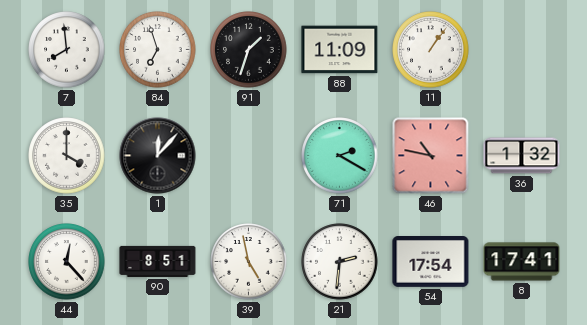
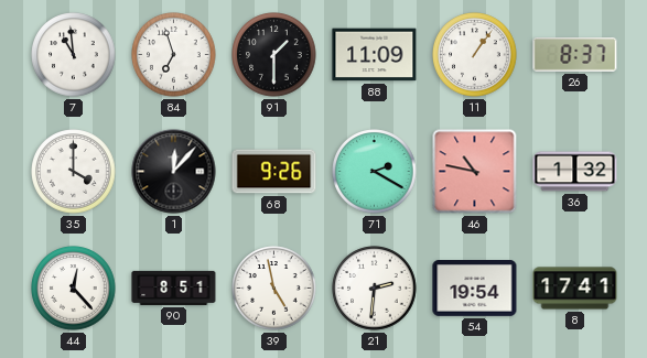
7: 7:59 -> 10:59 (74, 55)
91: 1:33 -> 1:30 (274, 55)
26: none -> 8:37 (575, 54)
68: none -> 9:26 (274, 172)
54: 17:54 -> 19:54 (475, 289)
